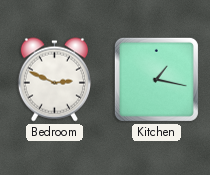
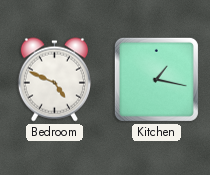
Bedroom: 2:49 -> 4:49 (54, 80)
